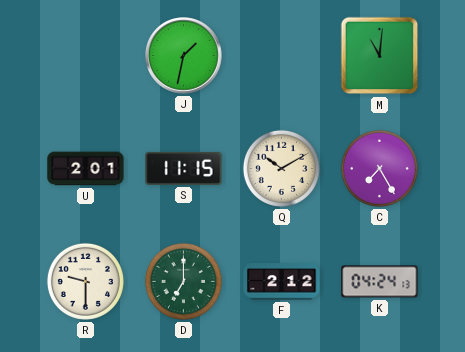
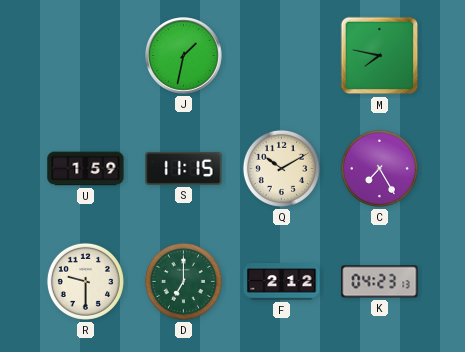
M: 11:01 -> 7:47 (380, 56)
U: 2:01 -> 1:59 (86, 169)
K: 04:24 -> 04:23 (380, 282)
